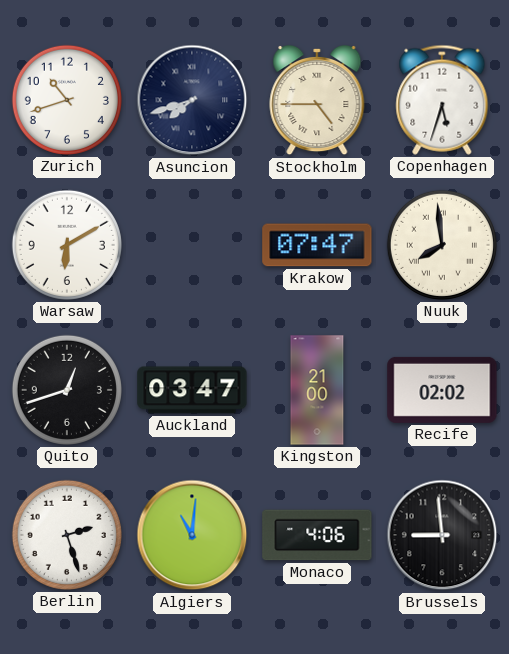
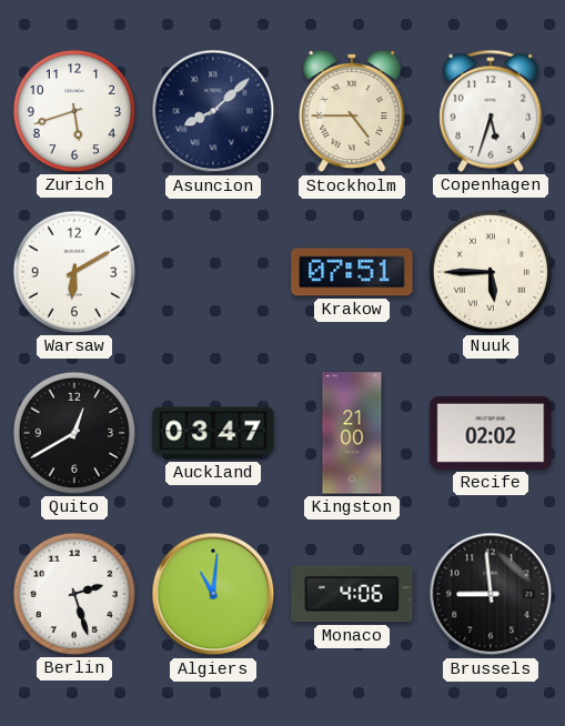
Zurich: 10:42 -> 5:42 (74, 111)
Asuncion: 7:42 -> 8:08 (213, 111)
Krakow: 07:47 -> 07:51 (352, 272)
Nuuk: 7:59 -> 5:45 (491, 272)
Quito: 12:42 -> 12:40 (74, 433)
